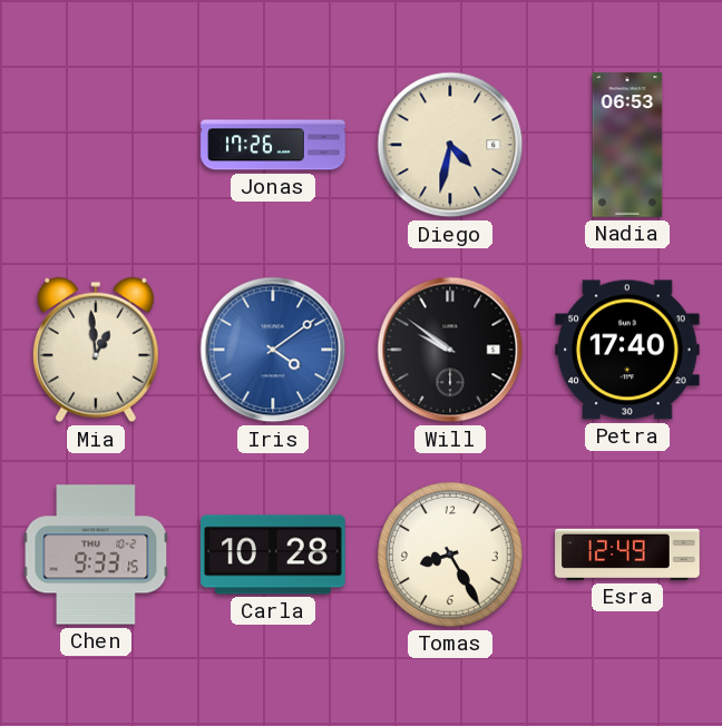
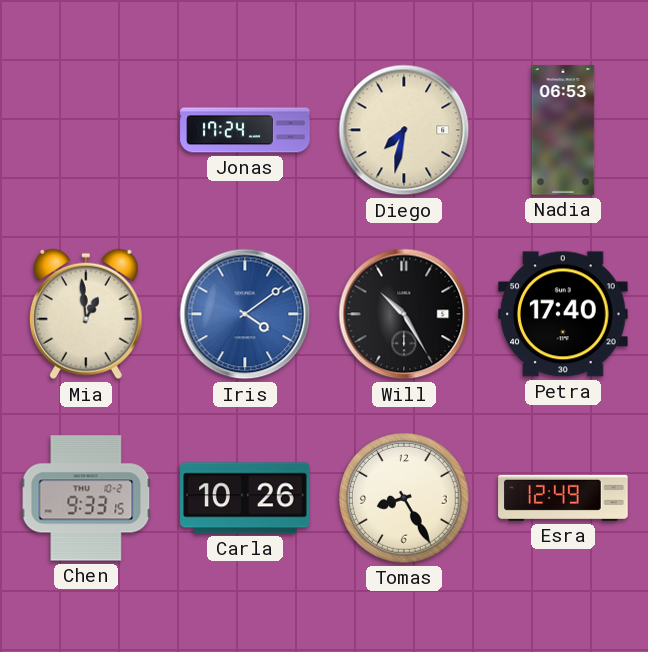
Jonas: 17:26 -> 17:24 (245, 130)
Diego: 4:32 -> 7:32 (404, 130)
Will: 9:51 -> 10:25 (404, 314)
Carla: 10:28 -> 10:26 (245, 498)
